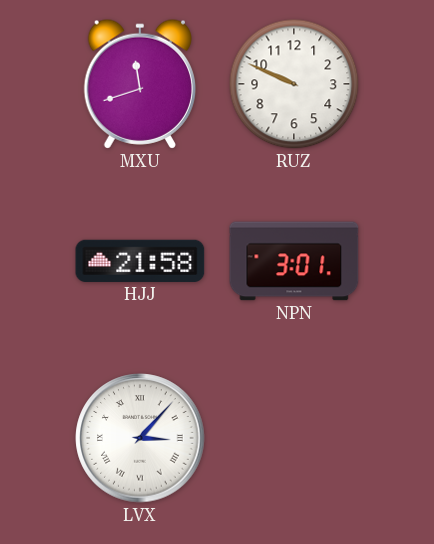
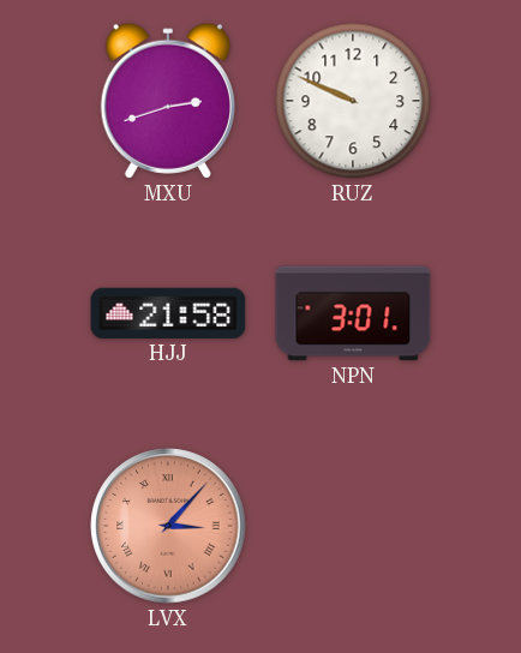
MXU: 11:42 -> 2:42 (167, 101)
LVX dial: white -> salmon (168, 526)
